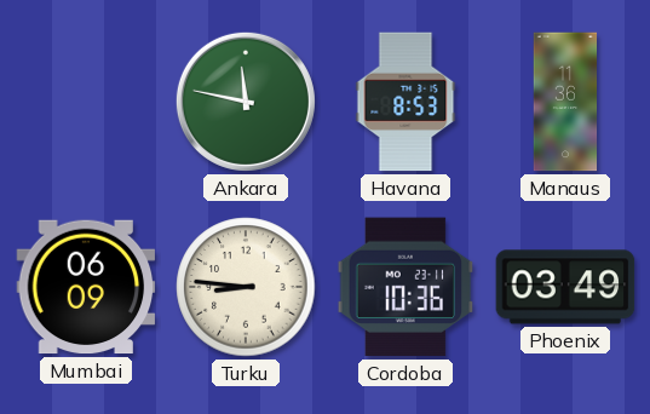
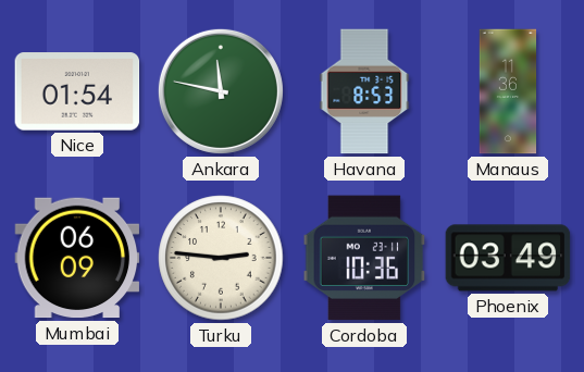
Nice: none -> 01:54 (77, 91)
Turku: 8:46 -> 2:46 (221, 258)
